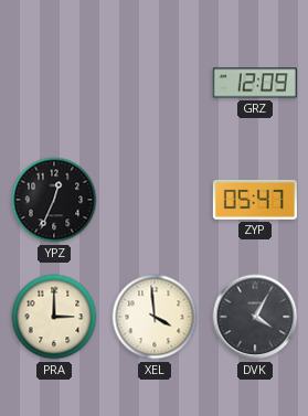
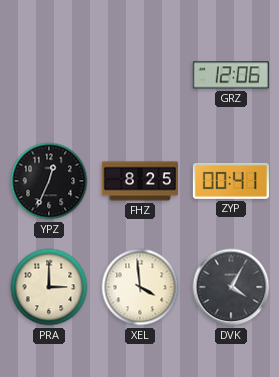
GRZ: 12:09 -> 12:06 (231, 75)
FHZ: none -> 8:25 (140, 181)
ZYP: 05:47 -> 00:41 (231, 181)
